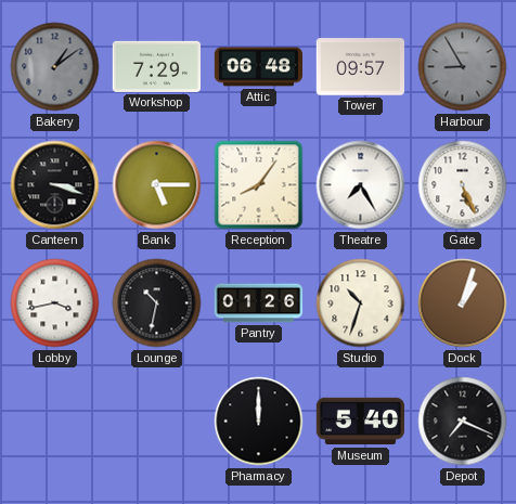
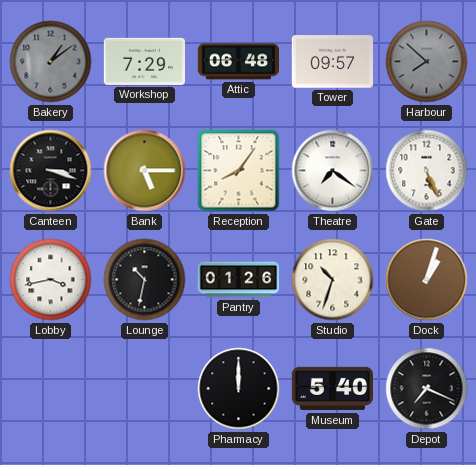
Harbour: 8:55 -> 7:52 (427, 62)
Theatre: 7:25 -> 7:21 (333, 171)
